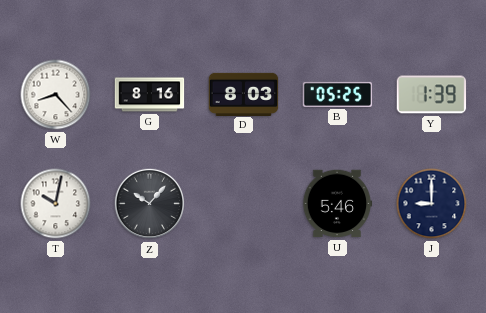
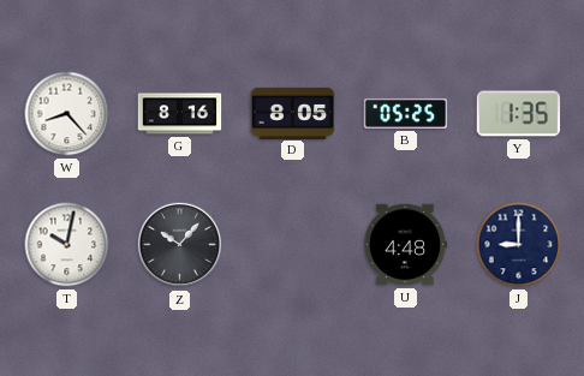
D: 8:03 -> 8:05 (293, 113)
Y: 1:39 -> 1:35 (519, 114)
U: 5:46 -> 4:48 (405, 245)
